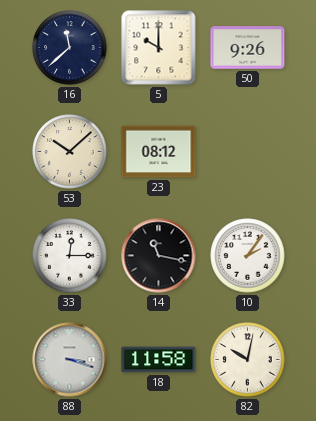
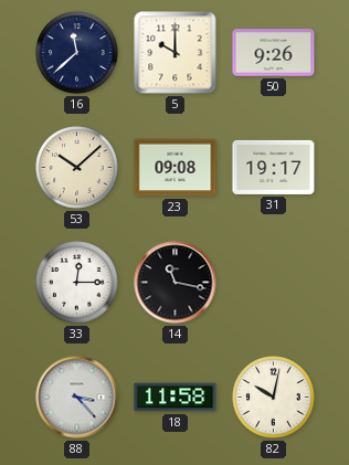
23: 08:12 -> 09:08 (176, 168)
31: none -> 19:17 (274, 167)
10: 2:06 -> none (248, 256)
88: 3:18 -> 3:23 (77, 398)
